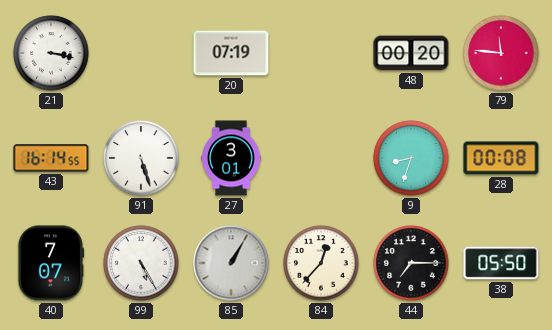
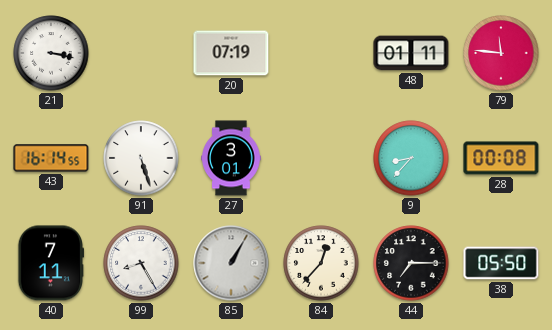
48: 00:20 -> 01:11 (411, 53)
9: 8:33 -> 8:37 (411, 158)
40: 7:07 -> 7:11 (51, 263)
99: 5:25 -> 8:25 (141, 263)
